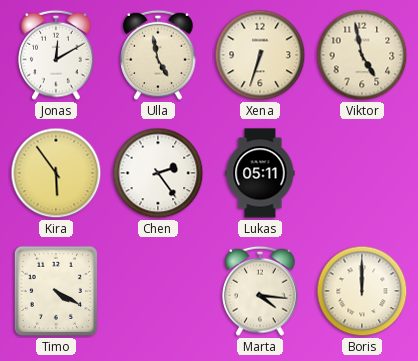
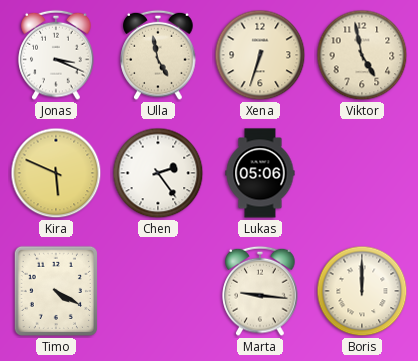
Jonas: 12:10 -> 3:19 (56, 55)
Kira: 5:54 -> 5:49 (56, 173)
Lukas: 05:11 -> 05:06 (260, 173)
Marta: 4:16 -> 9:16 (260, 291)
